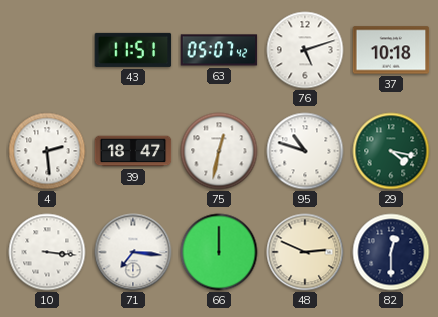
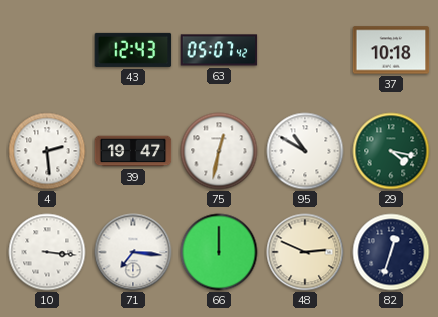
43: 11:51 -> 12:43 (133, 50)
76: 5:12 -> none (305, 50)
39: 18:47 -> 19:47 (133, 151)
95: 10:48 -> 10:50 (305, 151)
82: 12:30 -> 12:33 (391, 252)
